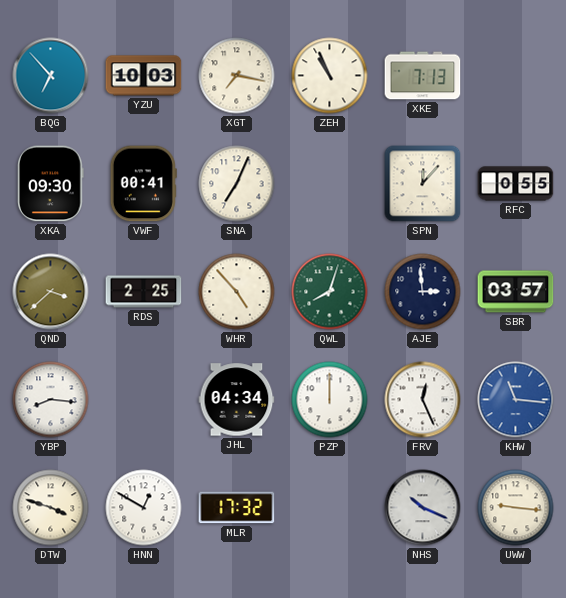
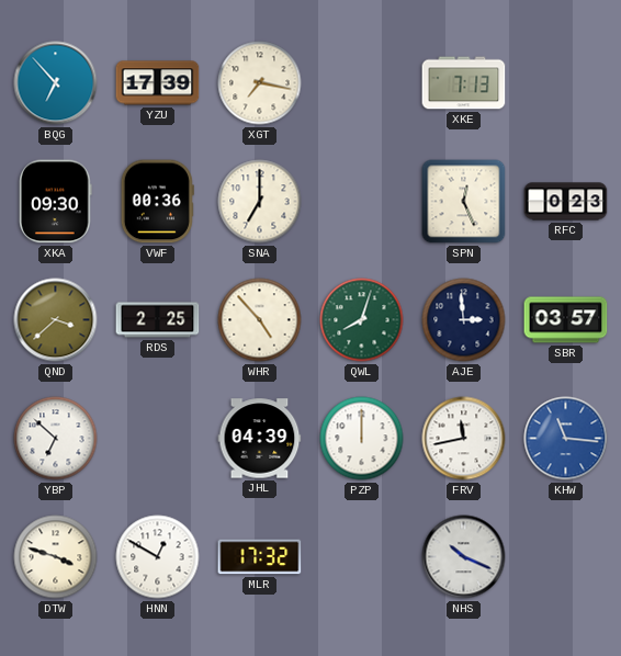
YZU: 10:03 -> 17:39 (158, 83)
ZEH: 10:56 -> none (330, 76)
VWF: 00:41 -> 00:36 (157, 202)
SNA: 7:04 -> 7:00 (260, 202)
SPN: 12:07 -> 12:26 (464, 202)
RFC: 0:55 -> 0:23 (566, 202)
YBP: 8:16 -> 6:52 (56, 439)
JHL: 04:34 -> 04:39 (260, 439)
FRV: 12:26 -> 11:43 (464, 439)
UWW: 9:16 -> none (516, 508)
